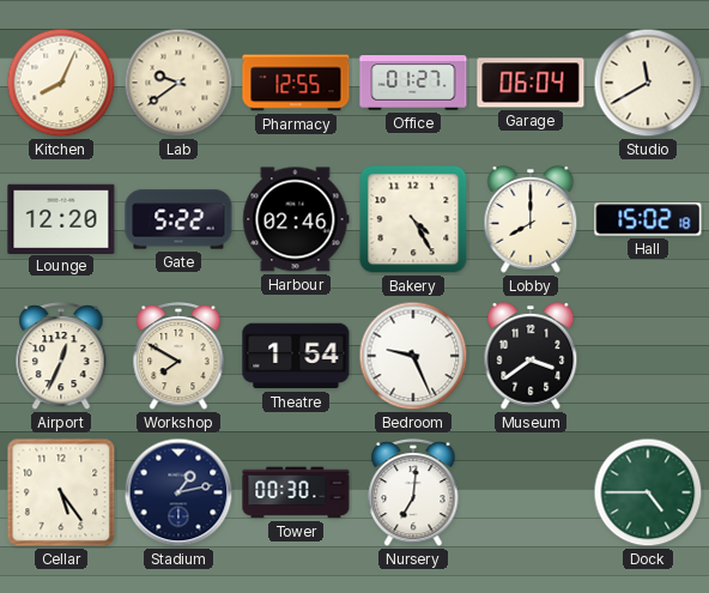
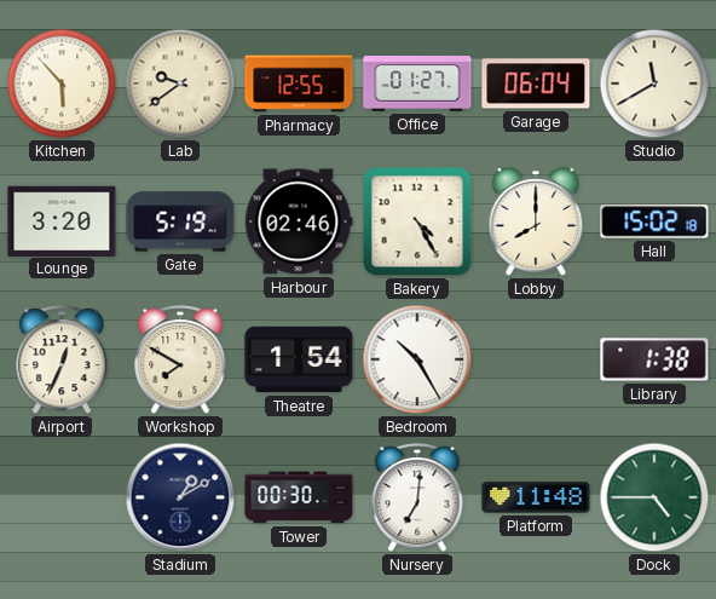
Kitchen: 8:04 -> 5:53 (62, 83)
Lounge: 12:20 -> 3:20 (62, 220)
Gate: 5:22 -> 5:19 (180, 221)
Bedroom: 9:26 -> 10:25 (417, 359)
Museum: 3:39 -> none (531, 356)
Library: none -> 1:38 (654, 359)
Cellar: 5:24 -> none (61, 492)
Stadium: 1:13 -> 1:10 (180, 497)
Platform: none -> 11:48 (536, 497)
